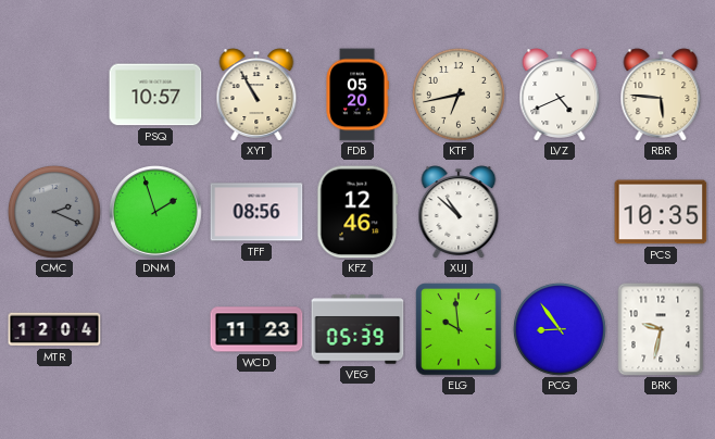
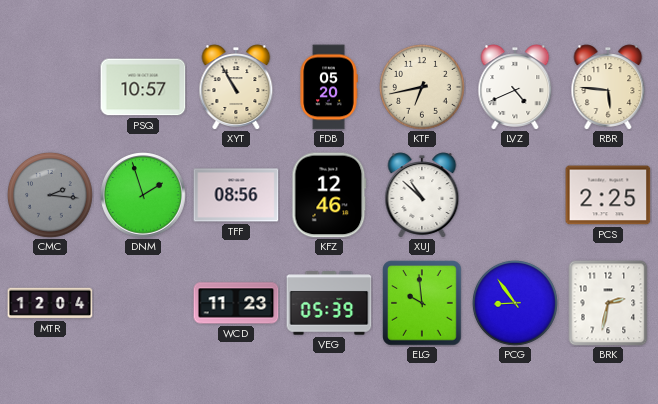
CMC: 2:19 -> 2:16 (50, 195)
PCS: 10:35 -> 2:25 (608, 195)
BRK: 9:32 -> 2:32 (608, 303)
